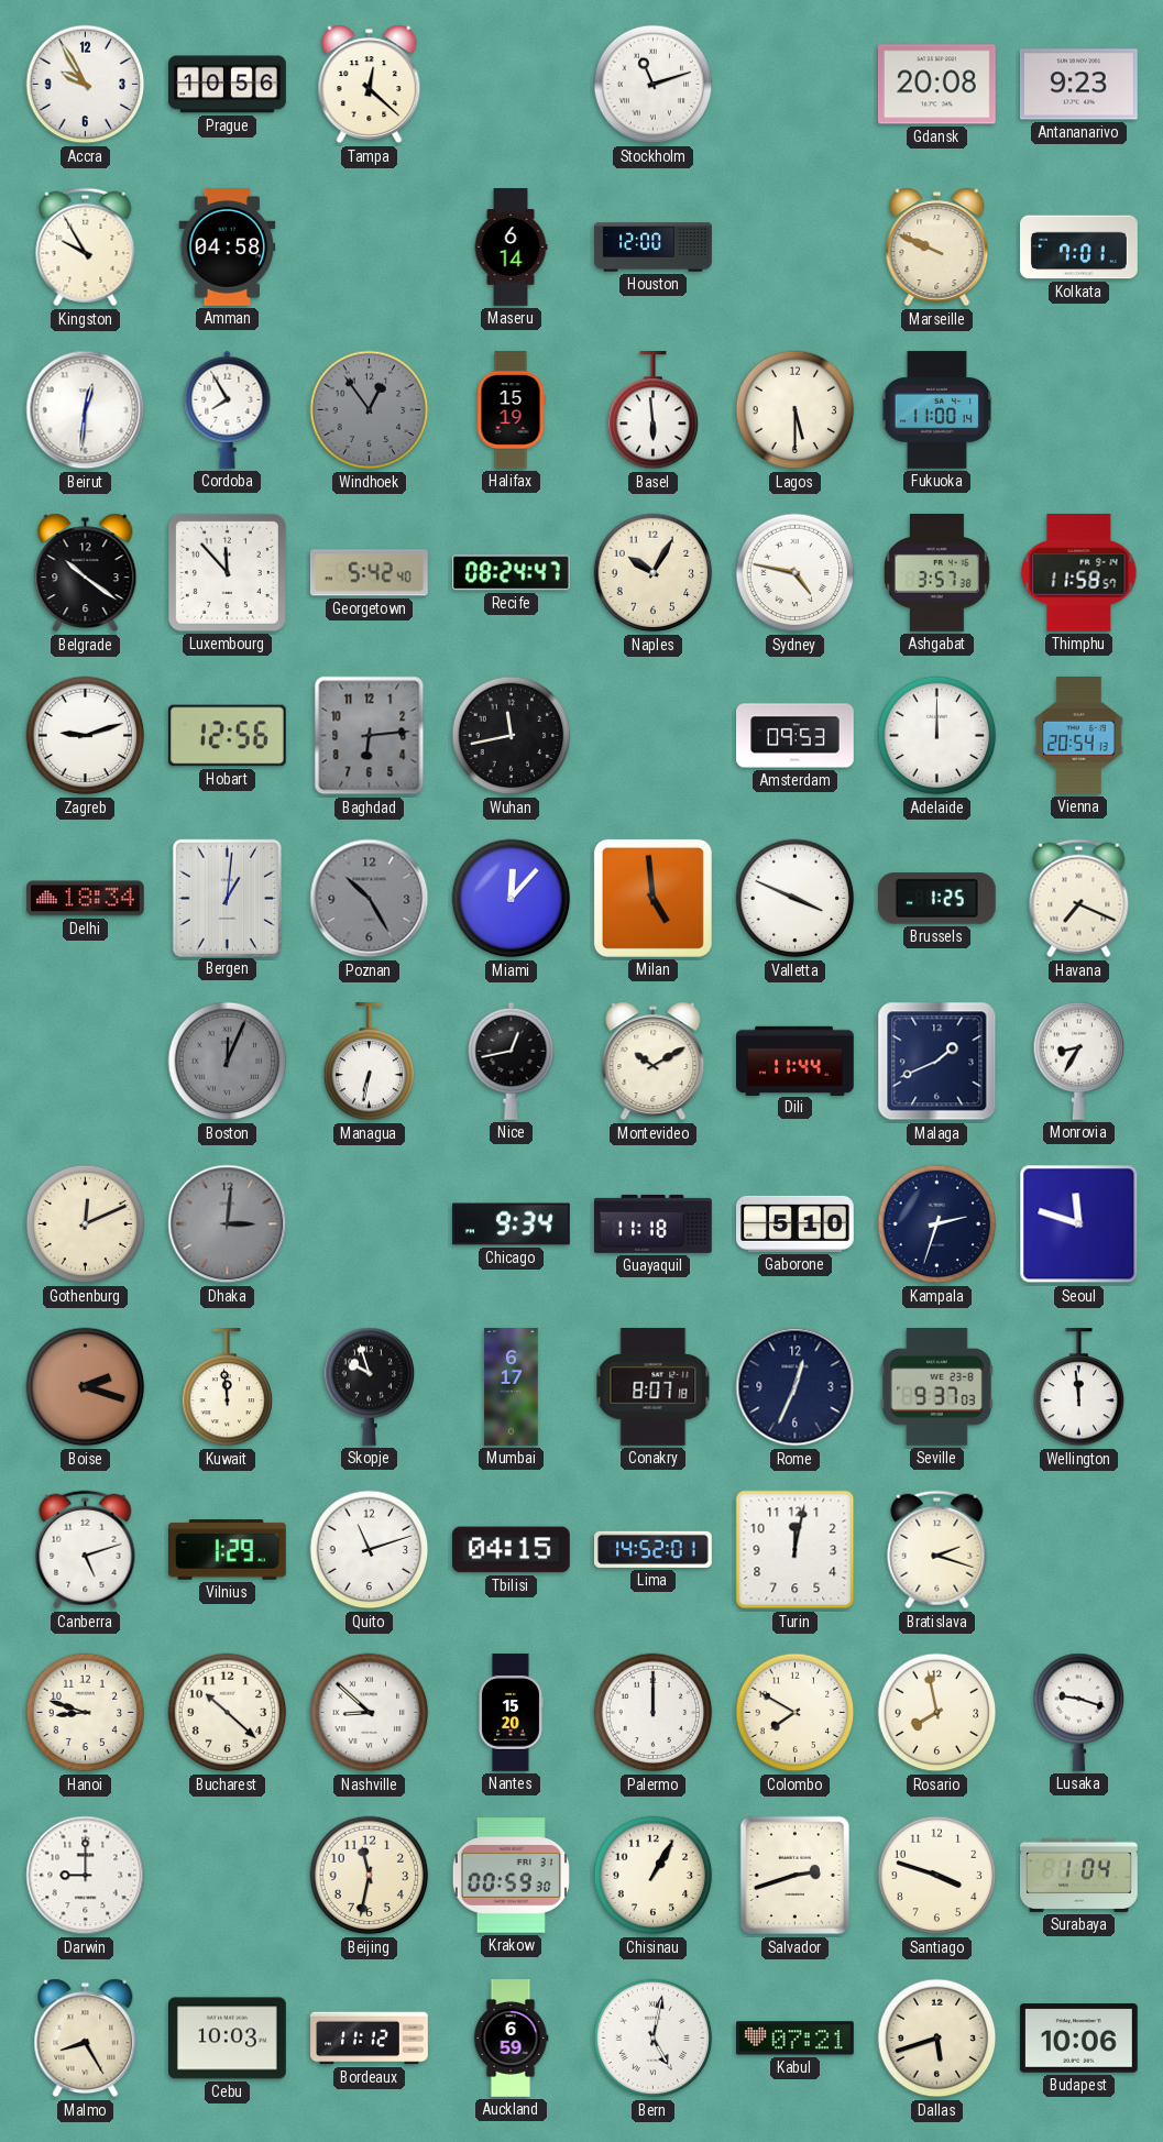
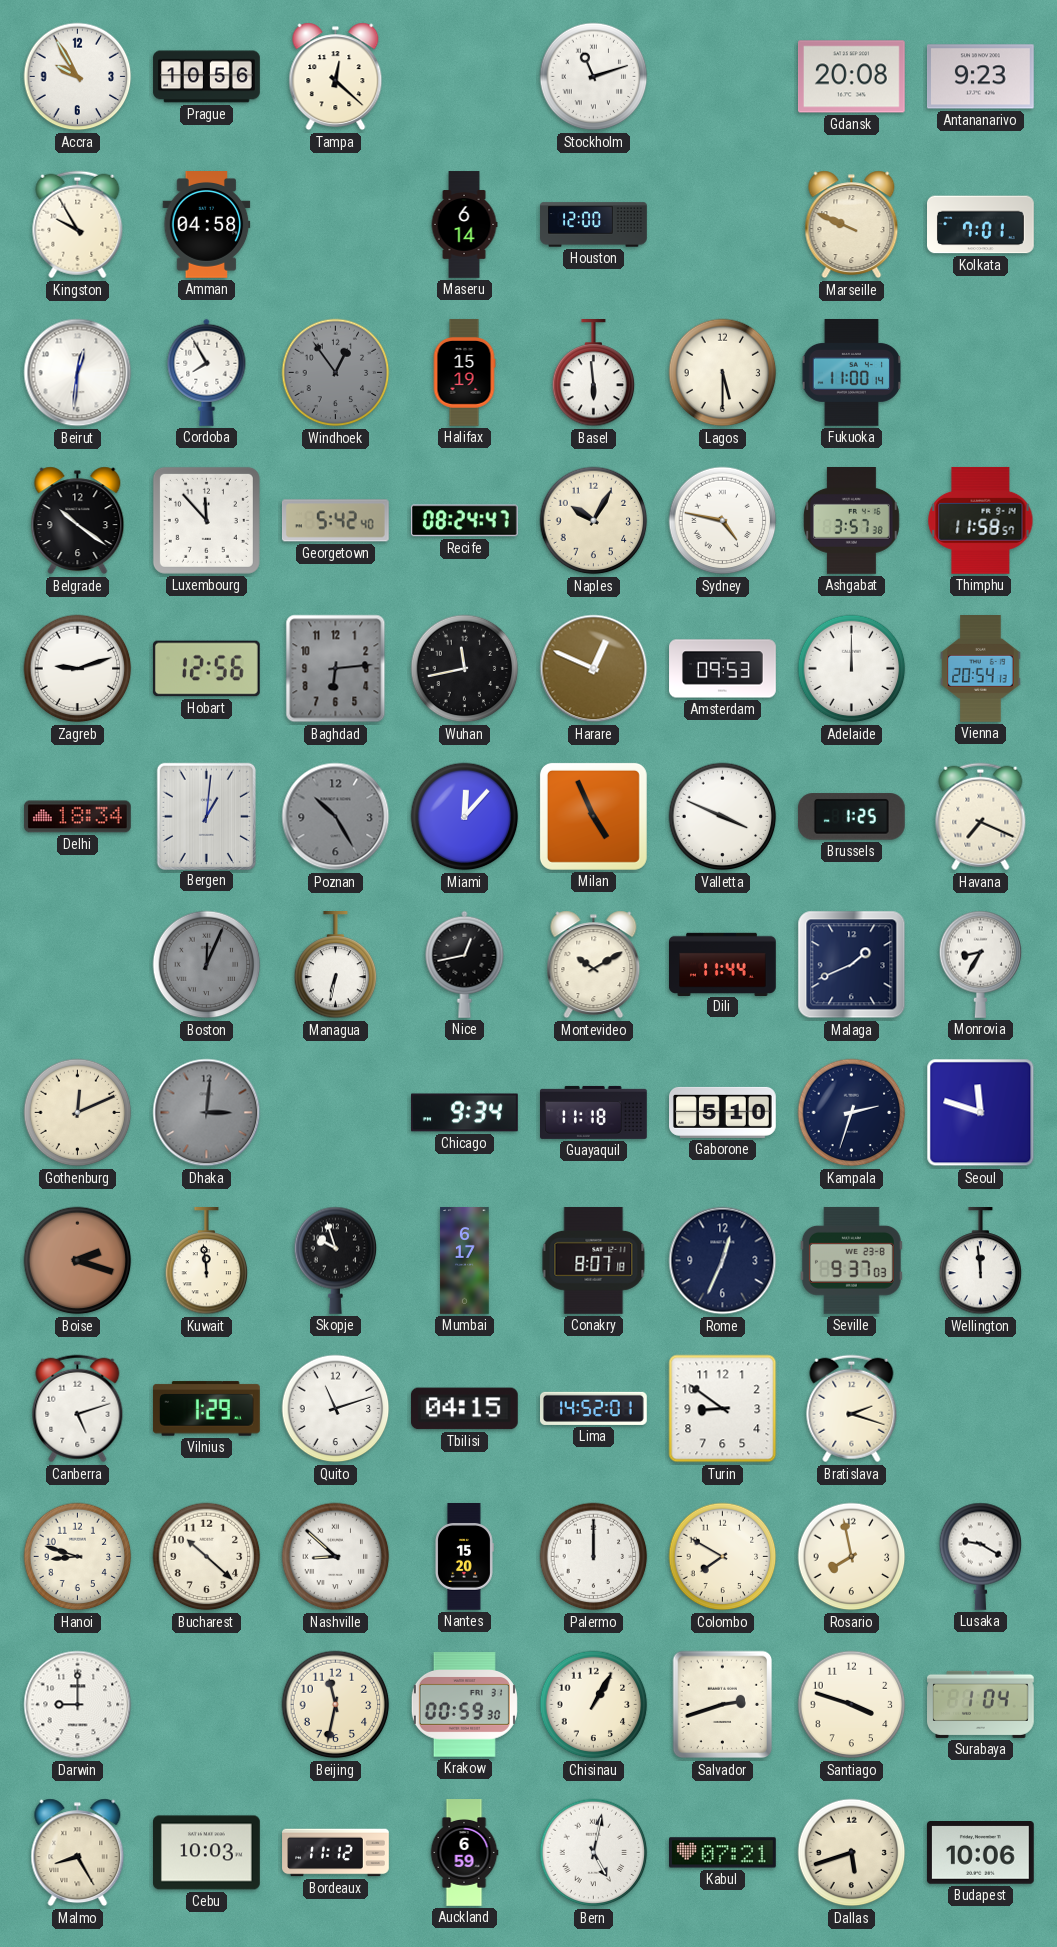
Harare: none -> 12:49 (594, 669)
Milan: 4:59 -> 4:56 (593, 816)
Turin: 12:02 -> 8:51 (723, 1409)
Lusaka: 9:18 -> 9:20 (981, 1556)
